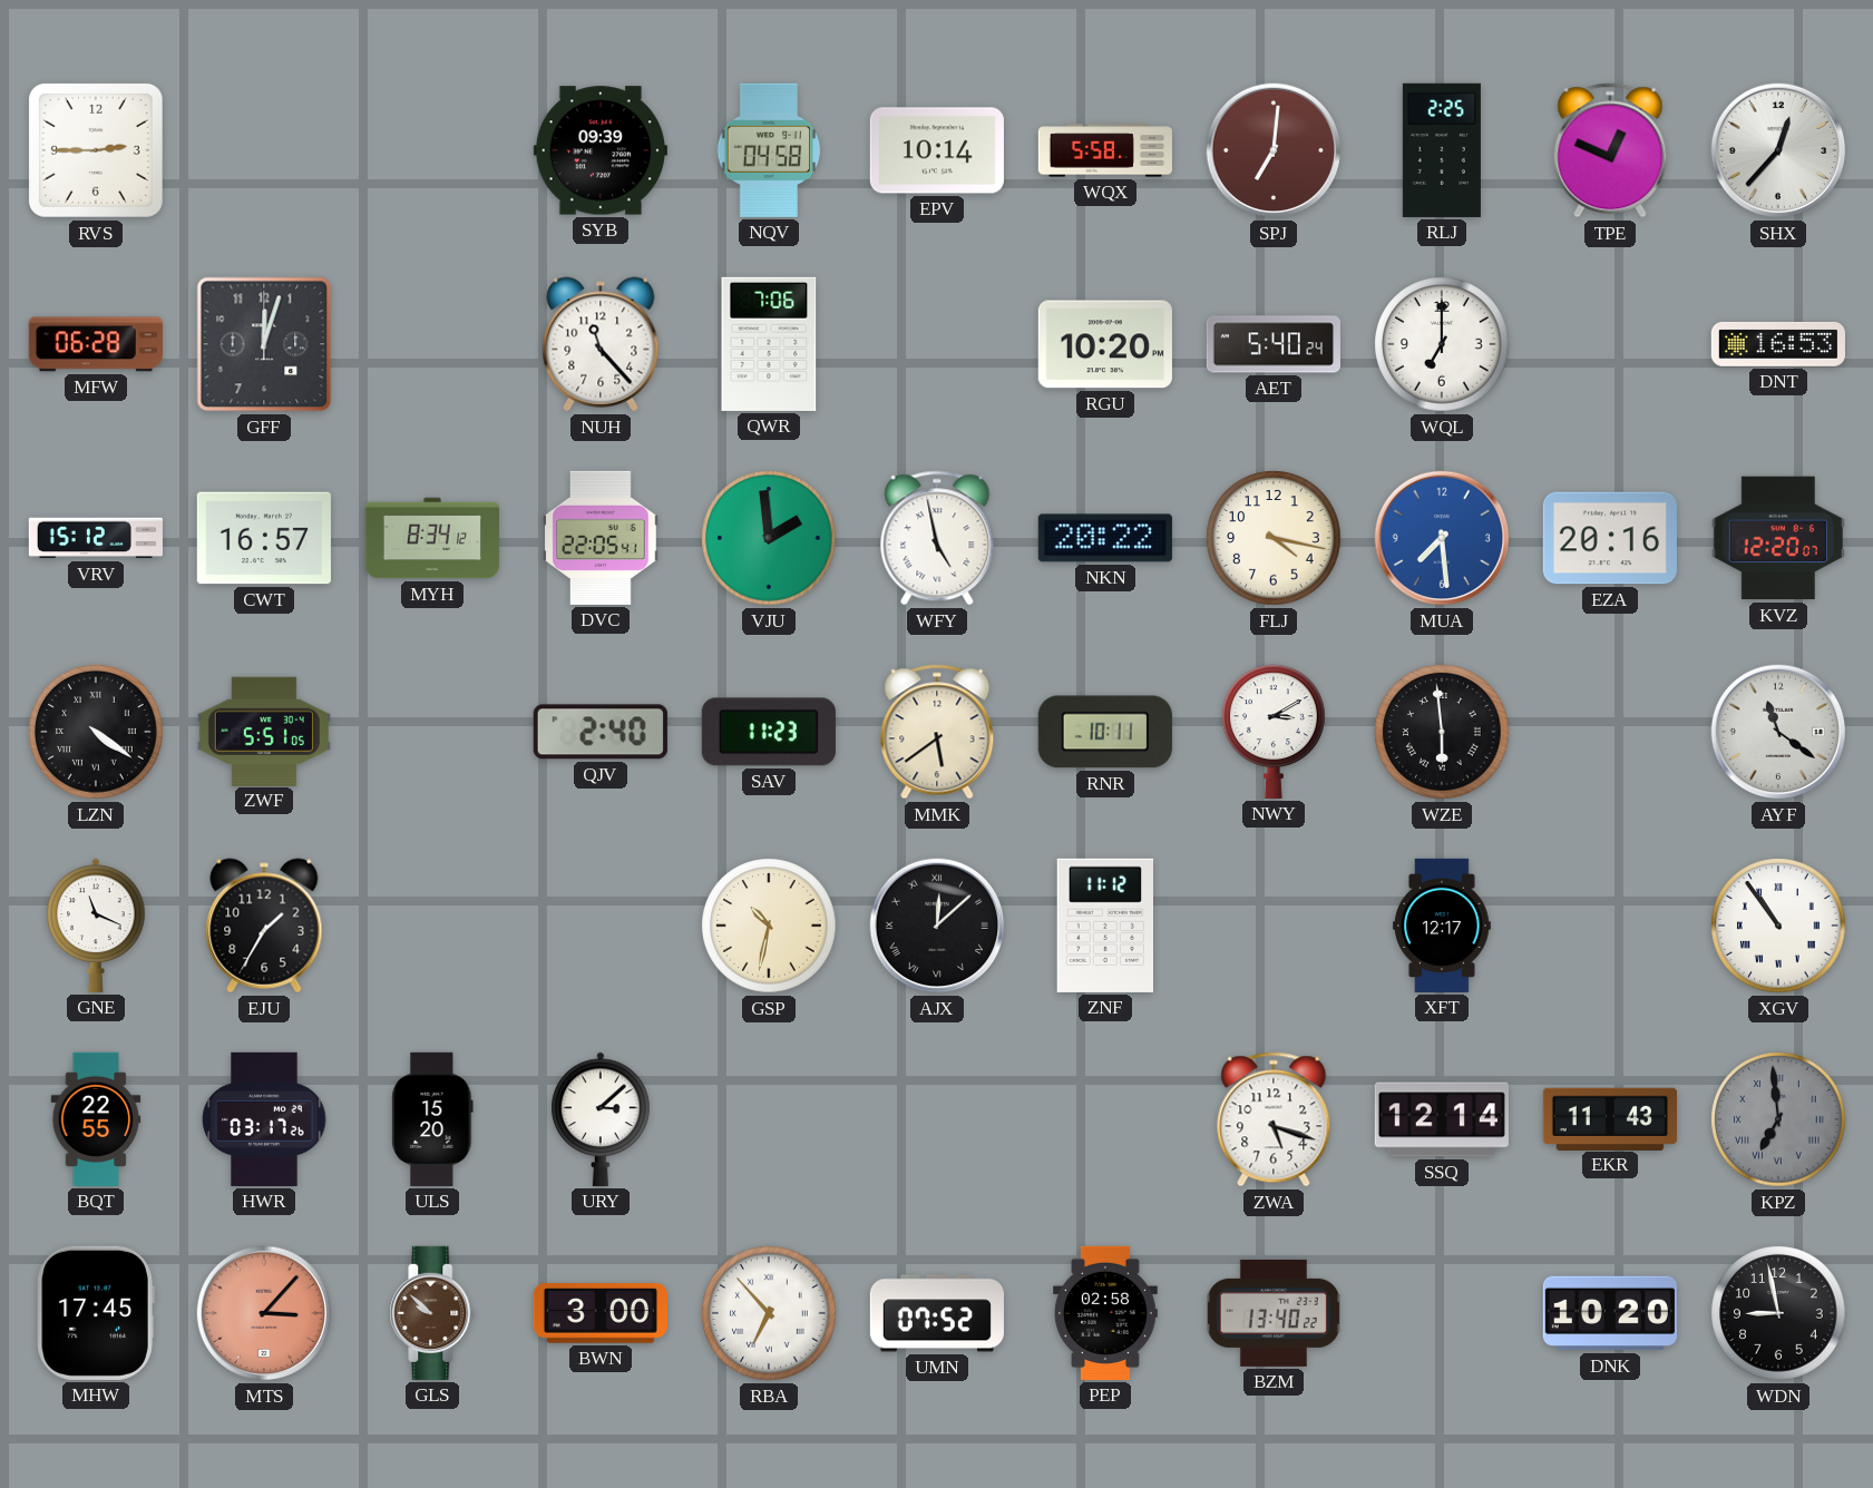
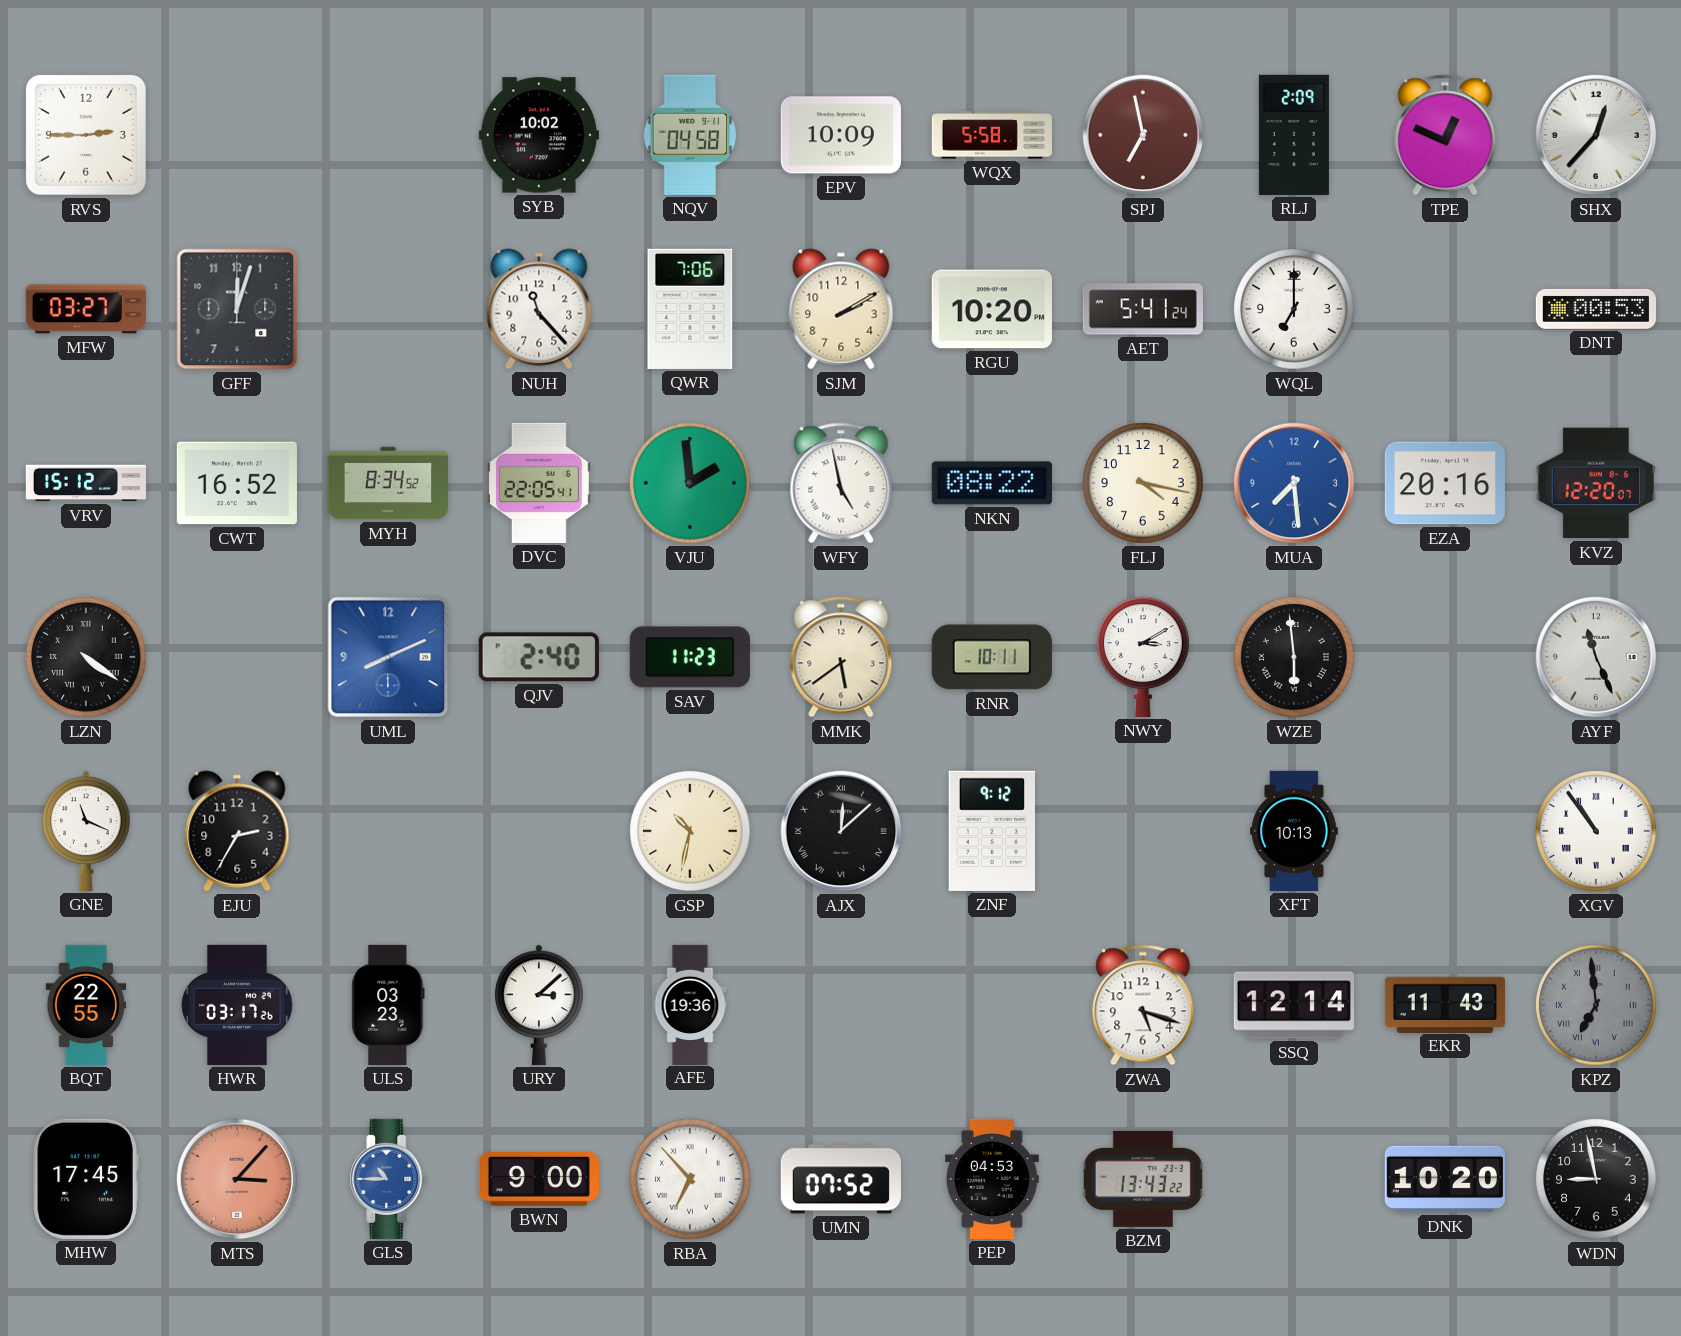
SYB: 09:39 -> 10:02 (539, 135)
EPV: 10:14 -> 10:09 (841, 135)
SPJ: 7:01 -> 6:58 (1143, 135)
RLJ: 2:25 -> 2:09 (1294, 135)
MFW: 06:28 -> 03:27 (86, 309)
SJM: none -> 2:10 (841, 309)
AET: 5:40 -> 5:41 (1143, 309)
DNT: 16:53 -> 00:53 (1596, 309)
CWT: 16:57 -> 16:52 (237, 483)
MYH: 8:34:12 -> 8:34:52 (387, 483)
NKN: 20:22 -> 08:22 (992, 483)
ZWF: 5:51 -> none (264, 731)
UML: none -> 8:11 (388, 657)
AYF: 11:21 -> 11:26 (1596, 657)
EJU: 1:35 -> 2:35 (237, 831)
ZNF: 11:12 -> 9:12 (991, 831)
XFT: 12:17 -> 10:13 (1295, 831)
ULS: 15:20 -> 03:23 (388, 1005)
AFE: none -> 19:36 (690, 1004)
GLS: 9:52 -> 10:45 (388, 1179)
GLS dial: brown -> blue (388, 1179)
BWN: 3:00 -> 9:00 (539, 1180)
PEP: 02:58 -> 04:53 (993, 1179)
BZM: 13:40 -> 13:43 (1143, 1179)
